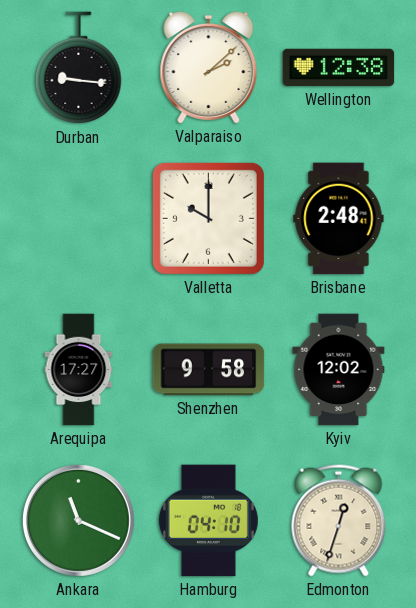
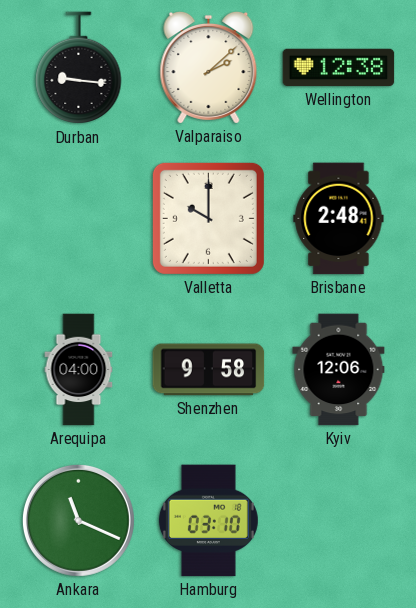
Arequipa: 17:27 -> 04:00 (79, 370)
Kyiv: 12:02 -> 12:06 (339, 370)
Hamburg: 04:10 -> 03:10 (208, 521)
Edmonton: 12:33 -> none (339, 521)
